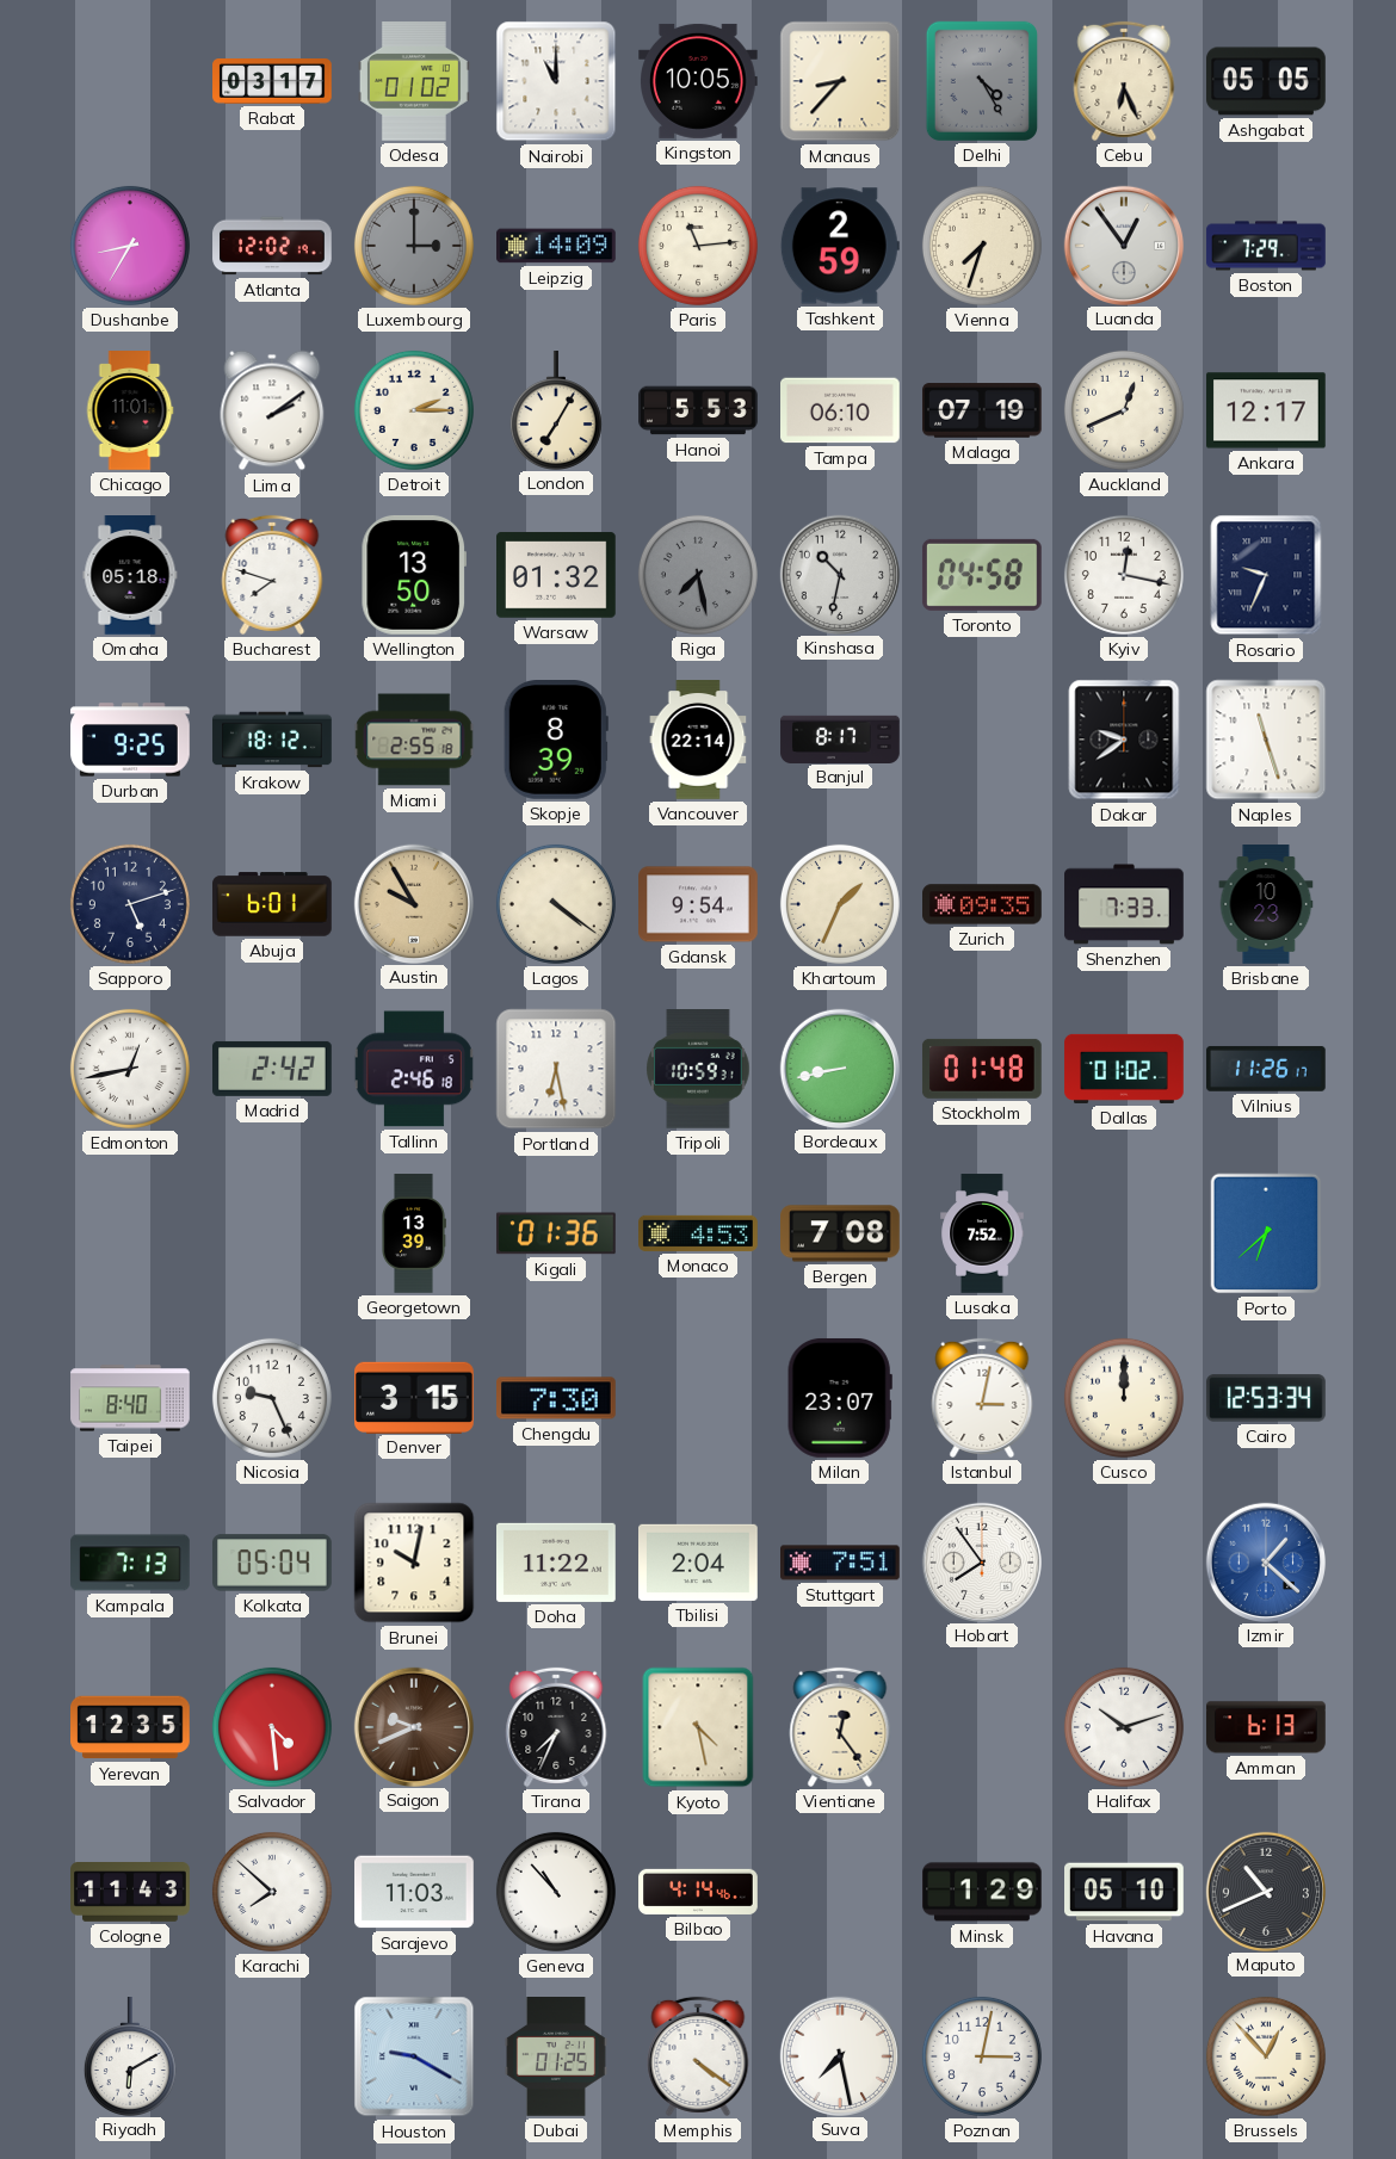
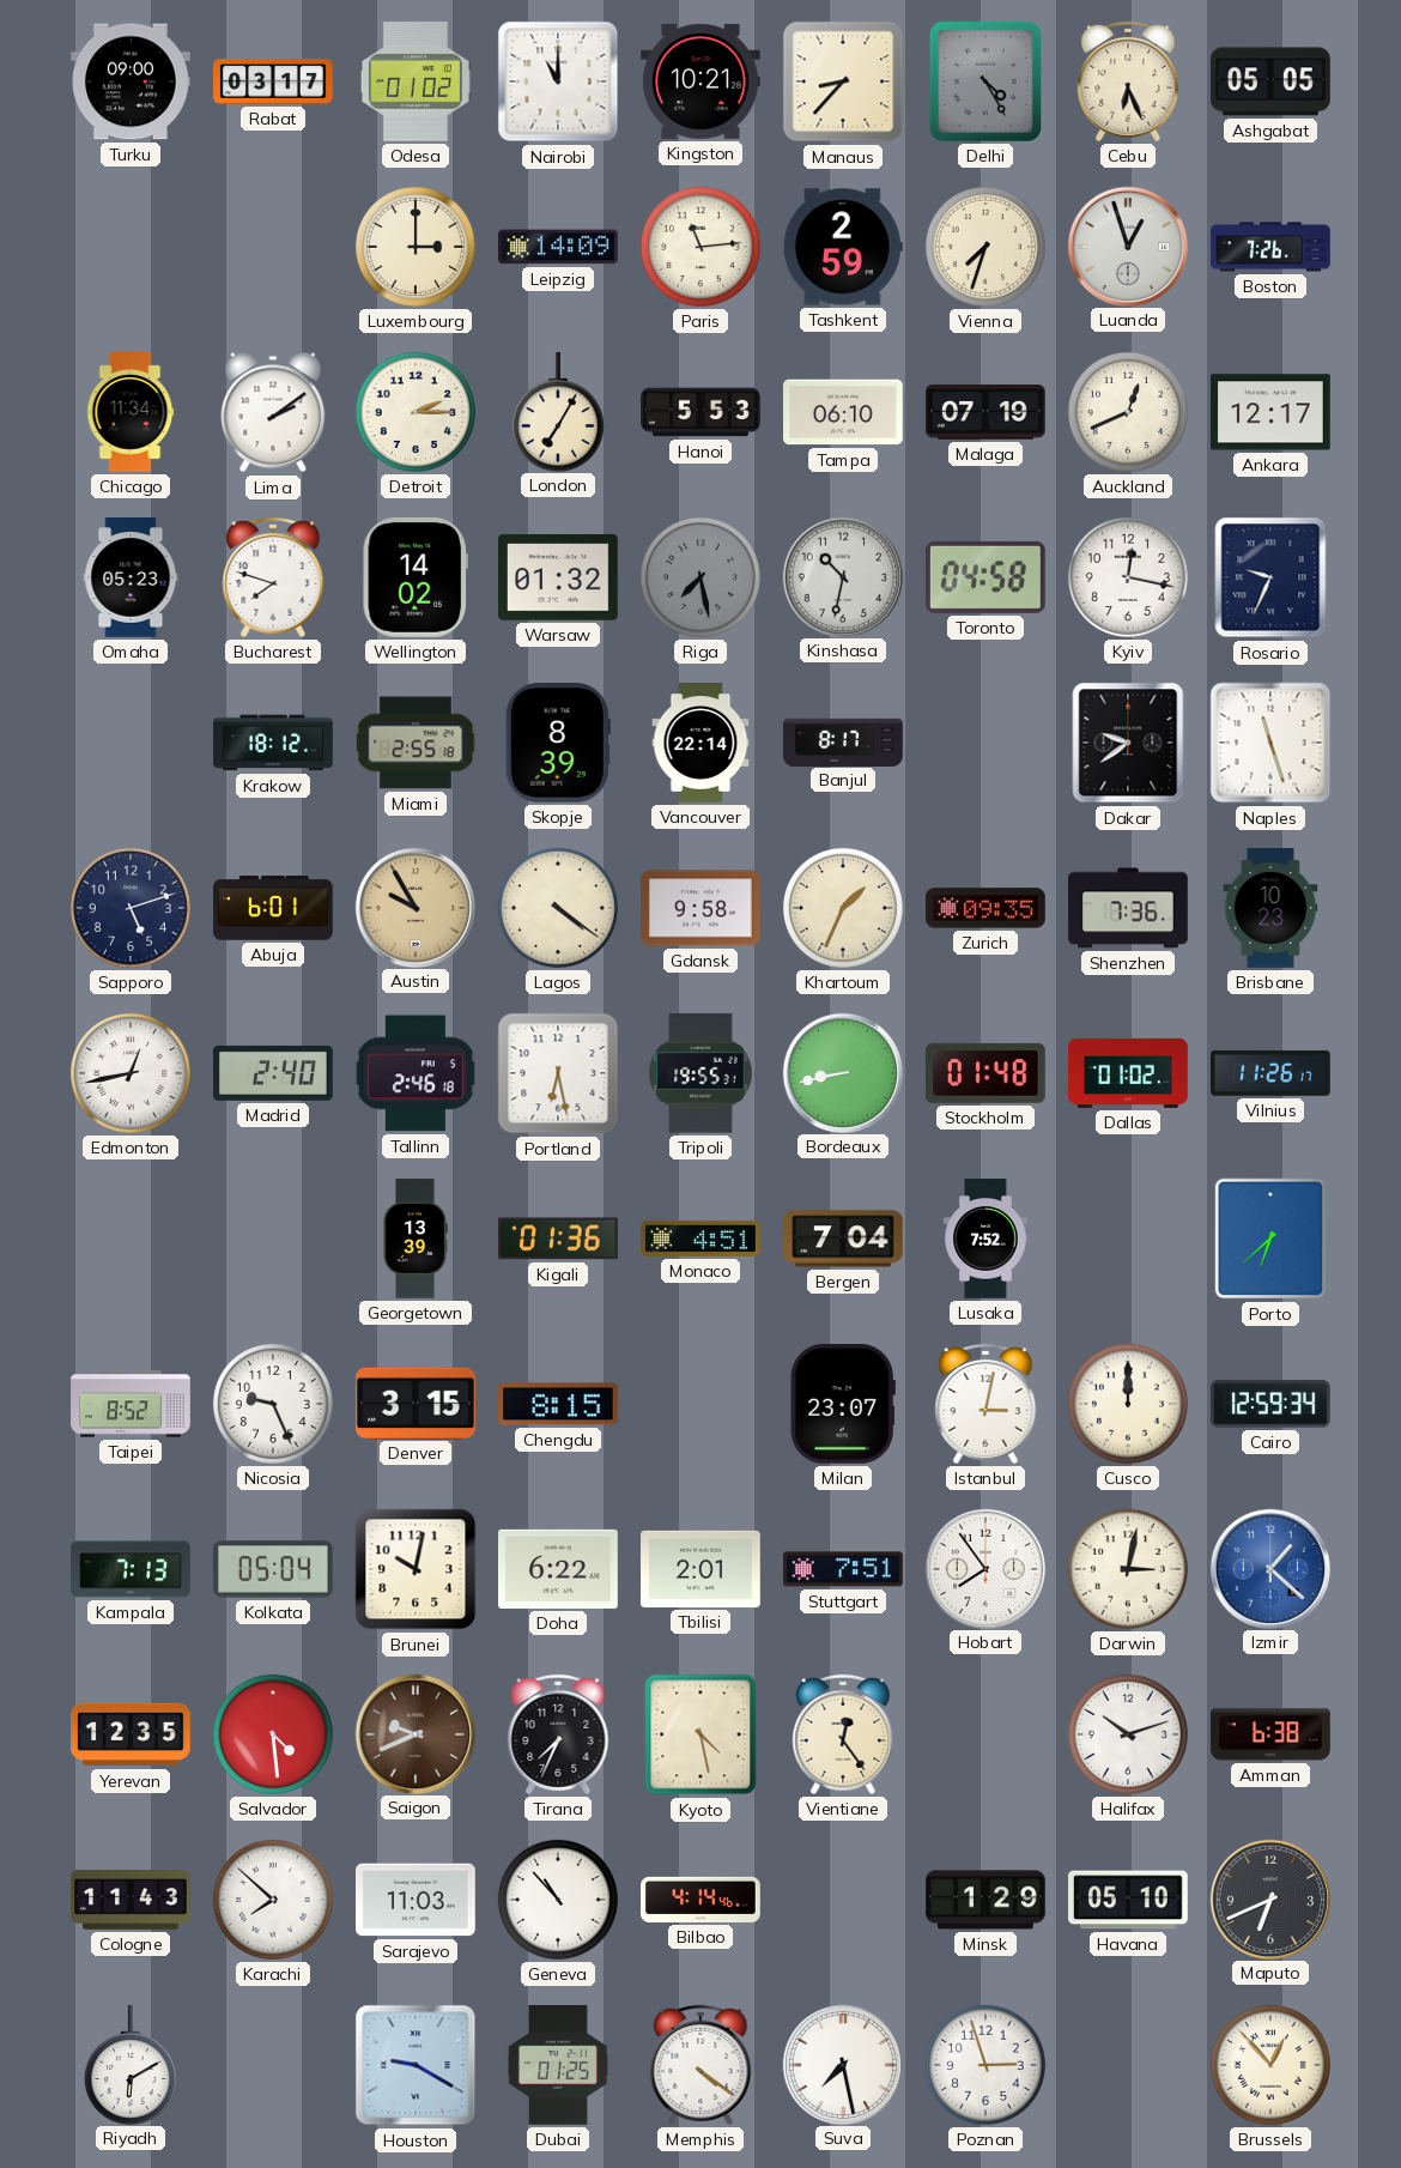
Turku: none -> 09:00 (131, 81)
Kingston: 10:05 -> 10:21 (702, 81)
Dushanbe: 8:35 -> none (130, 246)
Atlanta: 12:02 -> none (272, 246)
Luxembourg dial: grey -> cream (416, 247)
Luanda: 12:54 -> 12:57 (1127, 246)
Boston: 7:29 -> 7:26 (1270, 247)
Chicago: 11:01 -> 11:34 (131, 412)
Omaha: 05:18 -> 05:23 (131, 579)
Wellington: 13:50 -> 14:02 (414, 577)
Durban: 9:25 -> none (130, 740)
Gdansk: 9:54 -> 9:58 (702, 908)
Shenzhen: 7:33 -> 7:36 (1128, 908)
Madrid: 2:42 -> 2:40 (274, 1073)
Tripoli: 10:59 -> 19:55 (700, 1074)
Monaco: 4:53 -> 4:51 (702, 1239)
Bergen: 7:08 -> 7:04 (844, 1239)
Taipei: 8:40 -> 8:52 (131, 1404)
Chengdu: 7:30 -> 8:15 (559, 1404)
Cairo: 12:53 -> 12:59 (1272, 1404)
Doha: 11:22 -> 6:22 (559, 1569)
Tbilisi: 2:04 -> 2:01 (702, 1569)
Darwin: none -> 3:02 (1128, 1569)
Amman: 6:13 -> 6:38 (1272, 1734)
Maputo: 10:41 -> 6:41 (1269, 1898)
Poznan: 3:02 -> 2:57 (985, 2065)
